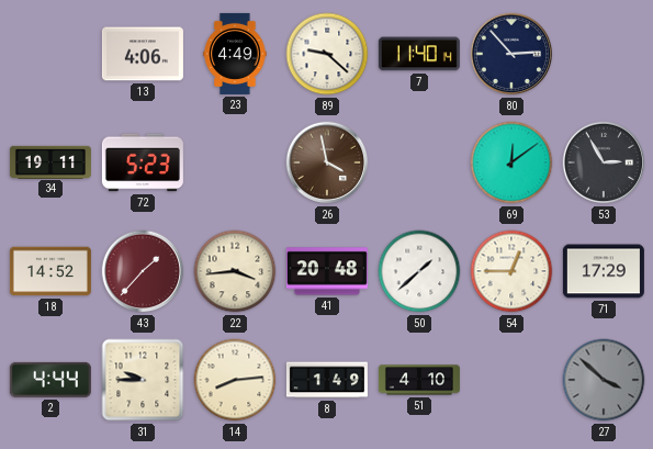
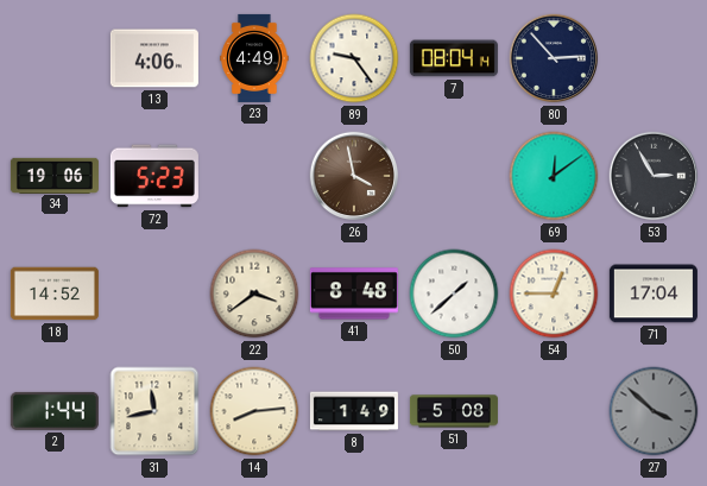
89: 9:22 -> 9:24 (354, 58)
7: 11:40 -> 08:04 (454, 58)
34: 19:11 -> 19:06 (55, 175)
43: 1:37 -> none (143, 271)
22: 3:44 -> 3:39 (254, 294)
41: 20:48 -> 8:48 (354, 294)
71: 17:29 -> 17:04 (654, 294)
2: 4:44 -> 1:44 (55, 411)
31: 9:45 -> 11:43 (154, 411)
51: 4:10 -> 5:08 (454, 411)
